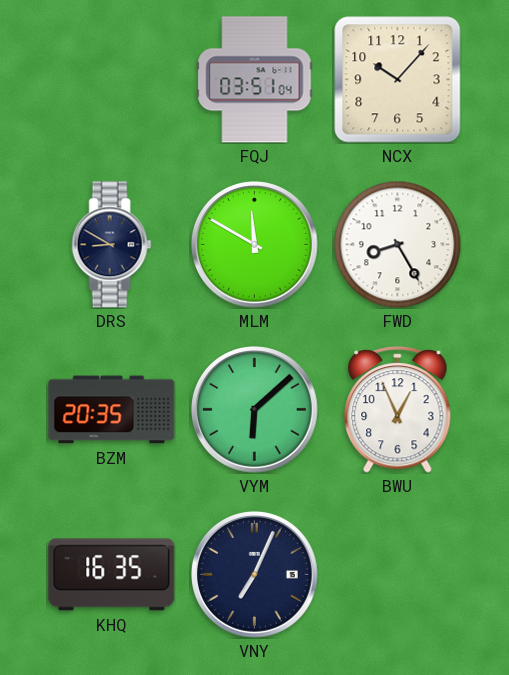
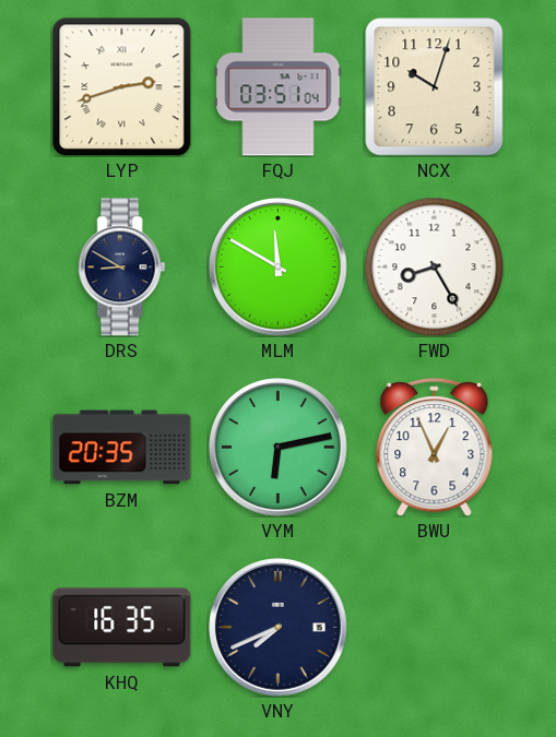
LYP: none -> 2:42 (122, 87)
NCX: 10:07 -> 10:03 (435, 87)
VYM: 6:08 -> 6:13 (279, 448)
VNY: 7:04 -> 7:41 (279, 628)
